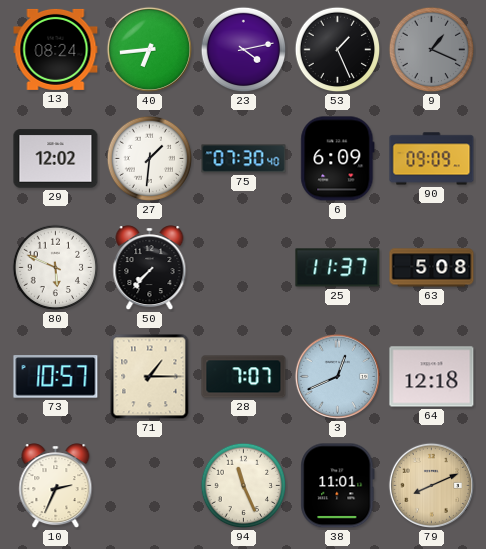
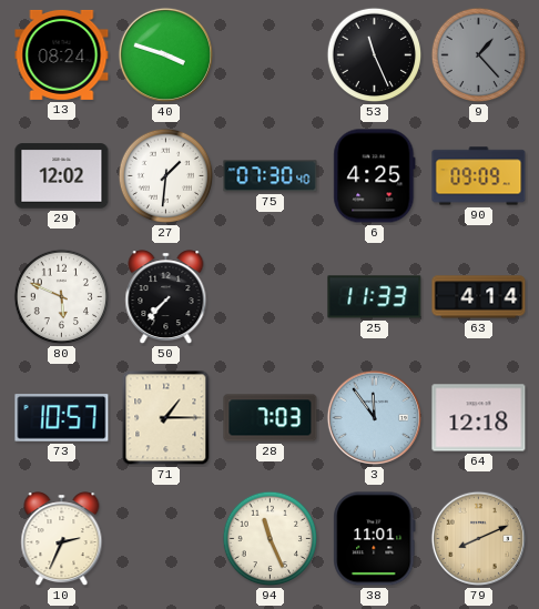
40: 6:44 -> 3:48 (165, 54)
23: 4:13 -> none (244, 50)
53: 1:26 -> 11:26 (375, 55)
9: 1:19 -> 1:23 (479, 55)
6: 6:09 -> 4:25 (375, 176)
25: 11:37 -> 11:33 (375, 297)
63: 5:08 -> 4:14 (479, 297)
28: 7:07 -> 7:03 (271, 418)
3: 12:41 -> 11:54 (374, 417)
